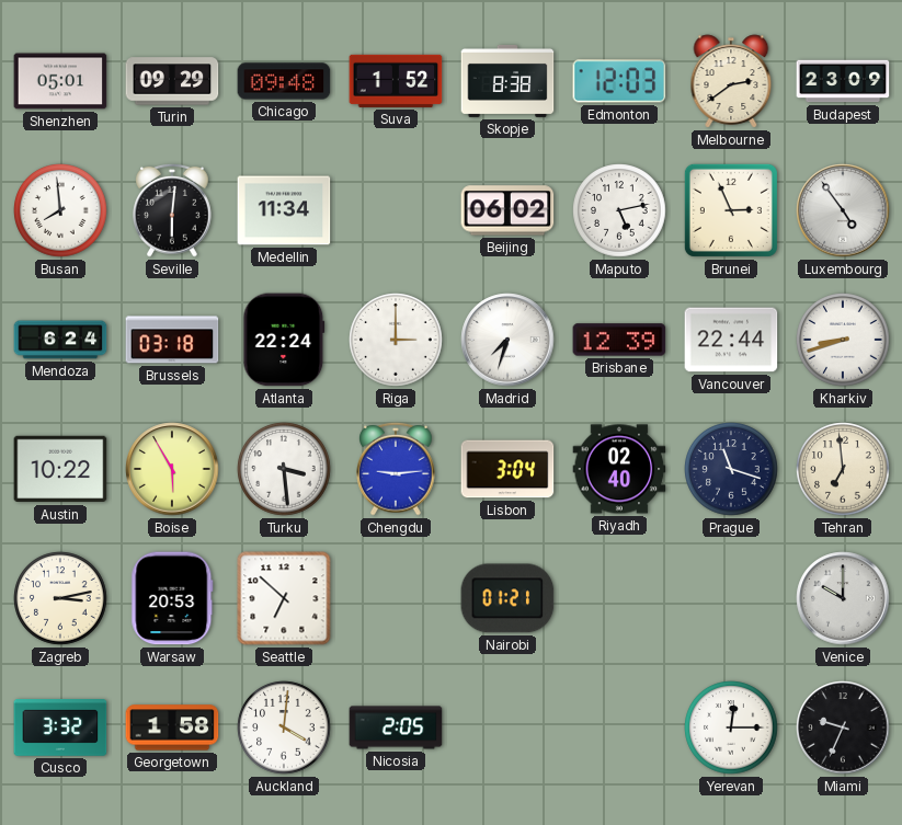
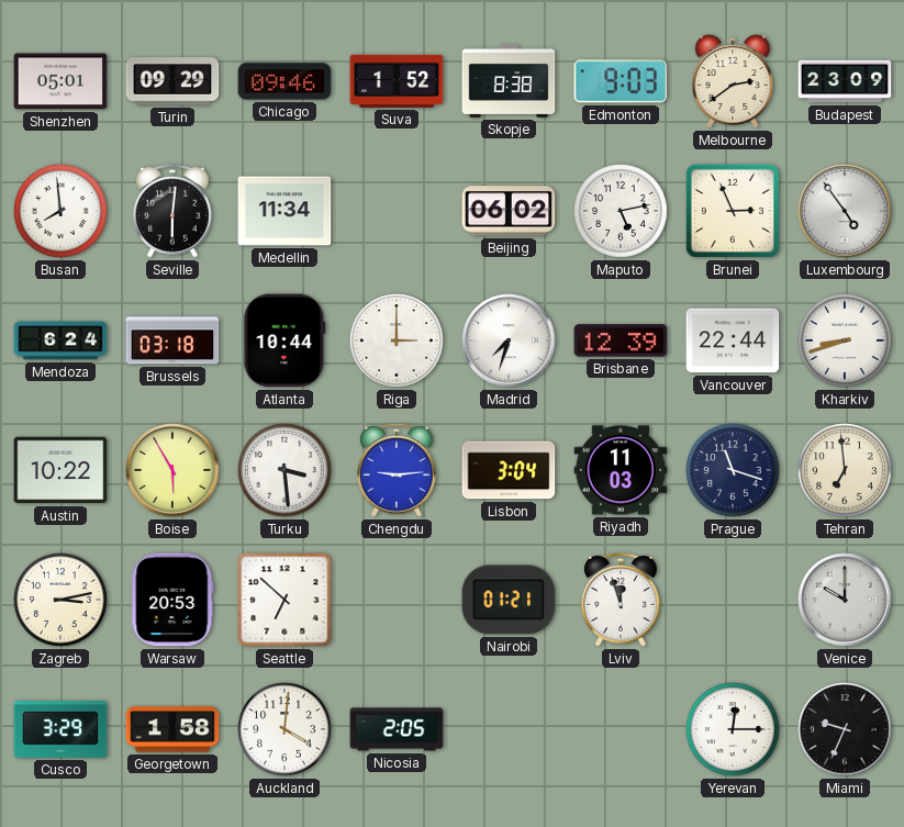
Chicago: 09:48 -> 09:46 (284, 81)
Edmonton: 12:03 -> 9:03 (621, 81)
Atlanta: 22:24 -> 10:44 (284, 340)
Riyadh: 02:40 -> 11:03 (621, 470)
Lviv: none -> 11:57 (621, 600)
Cusco: 3:32 -> 3:29 (60, 730)
